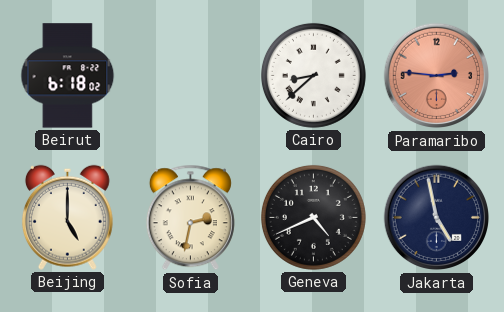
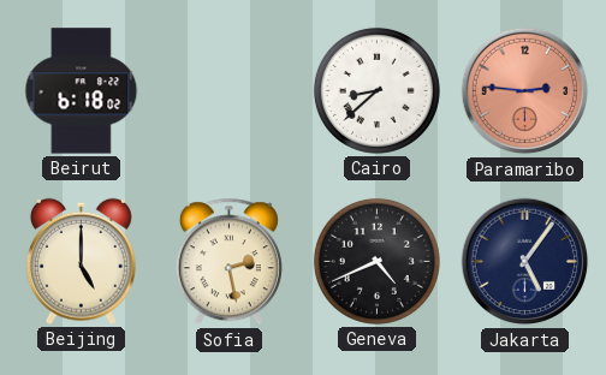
Sofia: 2:32 -> 2:28 (228, 262)
Jakarta: 4:58 -> 5:06 (525, 262)
